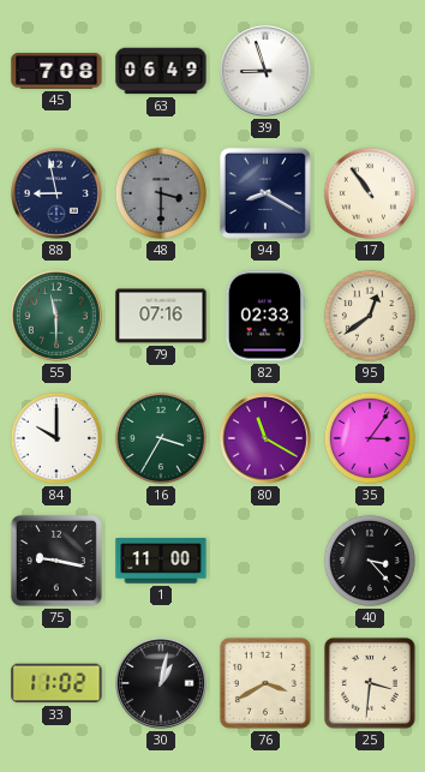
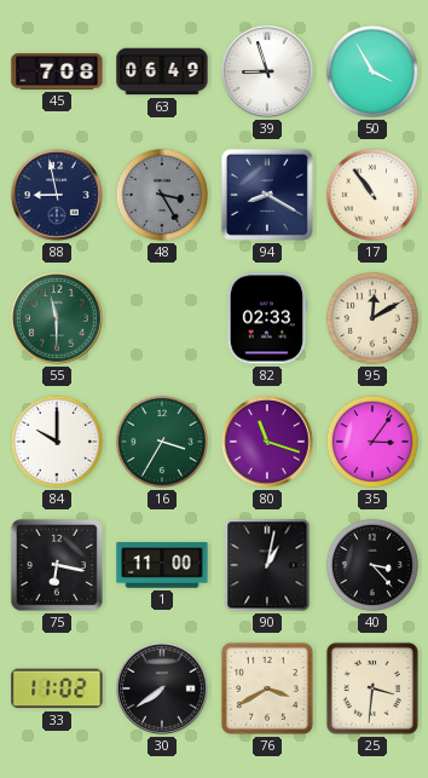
50: none -> 3:55 (372, 71)
48: 3:30 -> 3:25 (162, 195)
79: 07:16 -> none (161, 316)
95: 12:39 -> 12:10 (372, 318)
80: 11:20 -> 11:18 (267, 442)
75: 9:17 -> 6:17 (57, 565)
90: none -> 1:02 (267, 565)
30: 1:02 -> 7:39 (162, 688)
